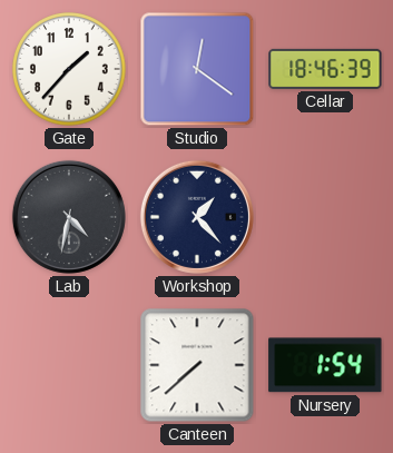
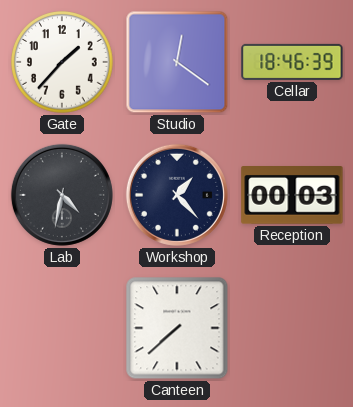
Reception: none -> 00:03 (292, 196)
Nursery: 1:54 -> none (325, 365)
